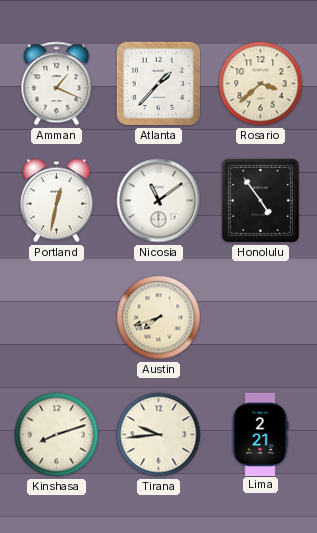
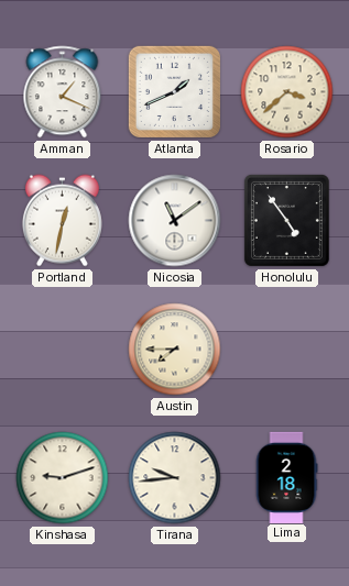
Atlanta: 1:37 -> 1:41 (174, 91)
Austin: 7:42 -> 7:45 (175, 350)
Kinshasa: 8:12 -> 9:12 (63, 478)
Lima: 2:21 -> 2:18 (286, 477)
